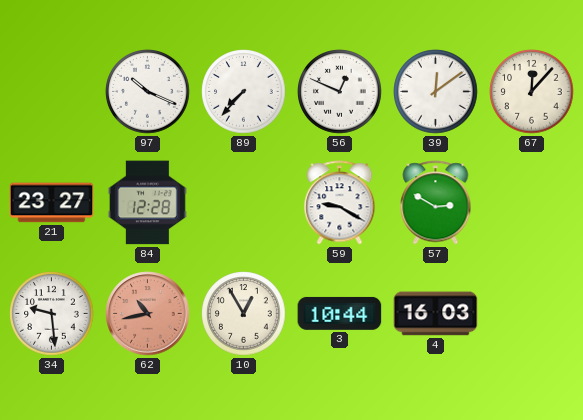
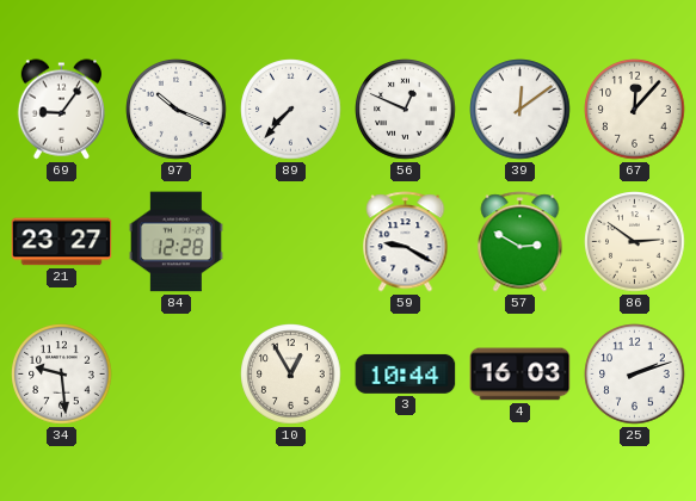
69: none -> 9:06 (62, 110)
86: none -> 2:51 (635, 242)
62: 10:43 -> none (148, 314)
25: none -> 2:12 (635, 375)
